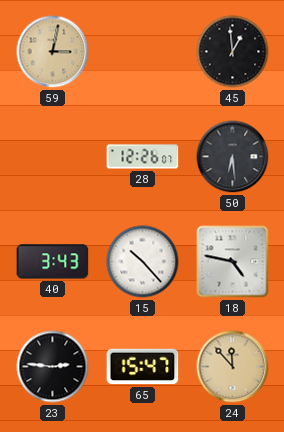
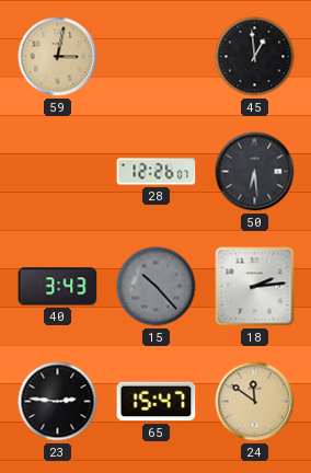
15 dial: white -> grey (157, 287)
18: 4:47 -> 2:14 (255, 287)
24: 11:53 -> 11:51 (255, 402)
